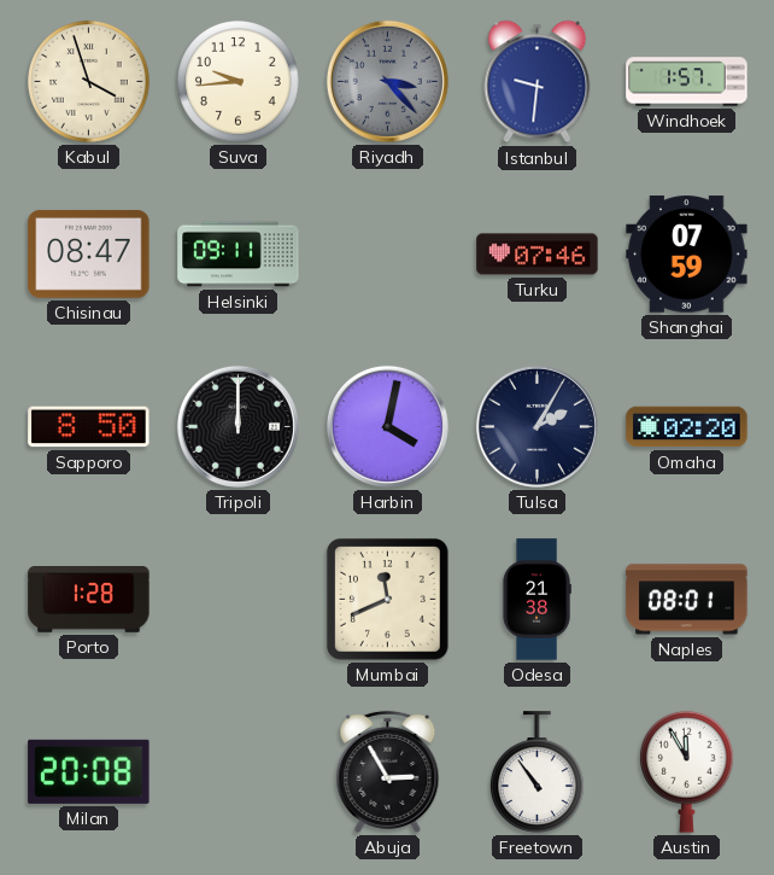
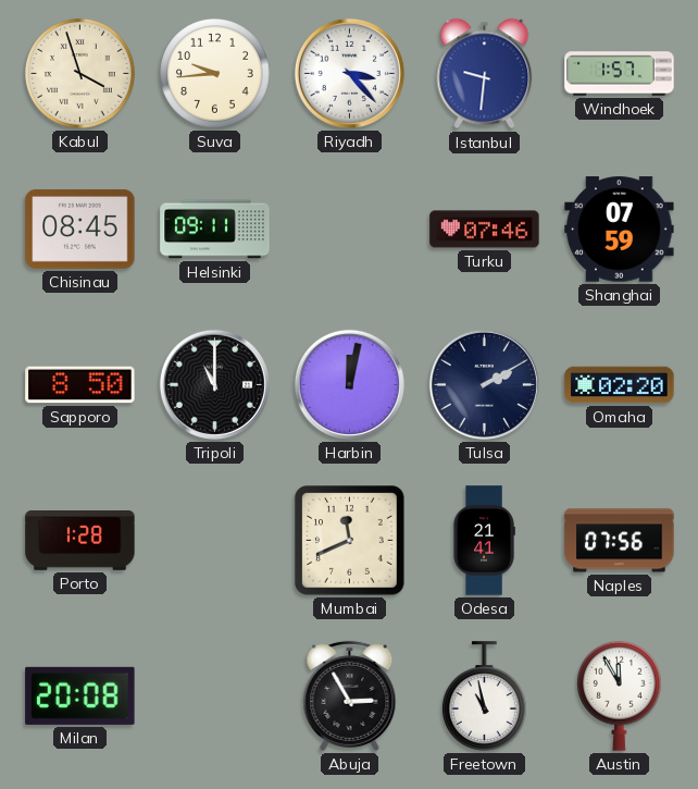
Riyadh dial: grey -> white (349, 73)
Chisinau: 08:47 -> 08:45 (80, 229)
Tripoli: 12:00 -> 11:00 (214, 384)
Harbin: 4:02 -> 12:02 (349, 384)
Tulsa: 2:05 -> 2:10 (484, 384)
Odesa: 21:38 -> 21:41 (484, 541)
Naples: 08:01 -> 07:56 (620, 541)
Freetown: 10:54 -> 10:58 (485, 696)
